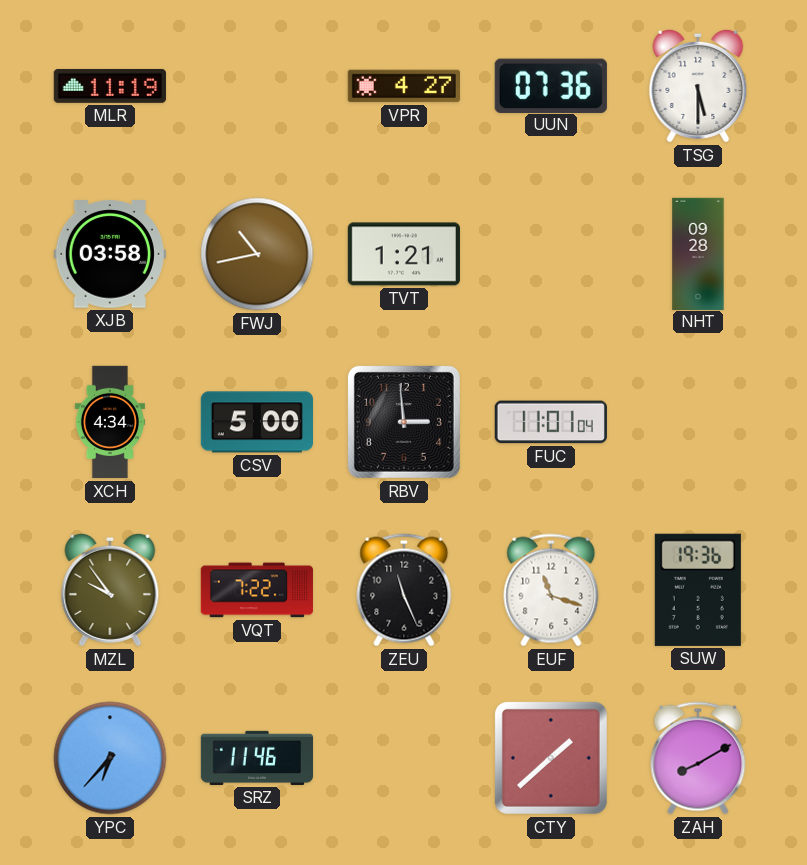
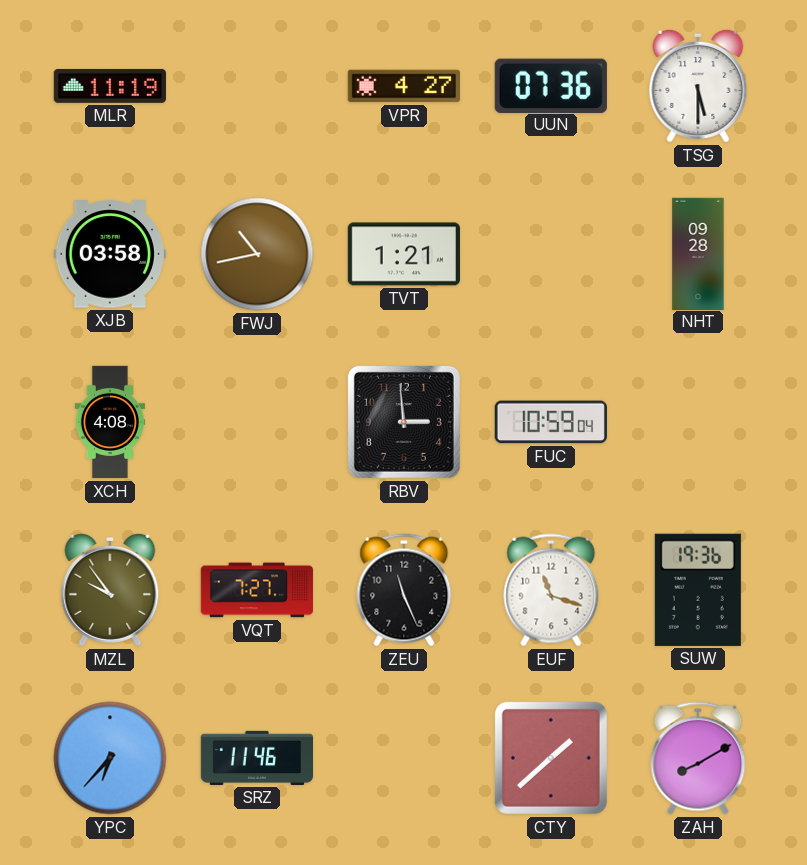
XCH: 4:34 -> 4:08 (110, 422)
CSV: 5:00 -> none (256, 422)
FUC: 11:01 -> 10:59 (551, 422)
VQT: 7:22 -> 7:27 (257, 590)
